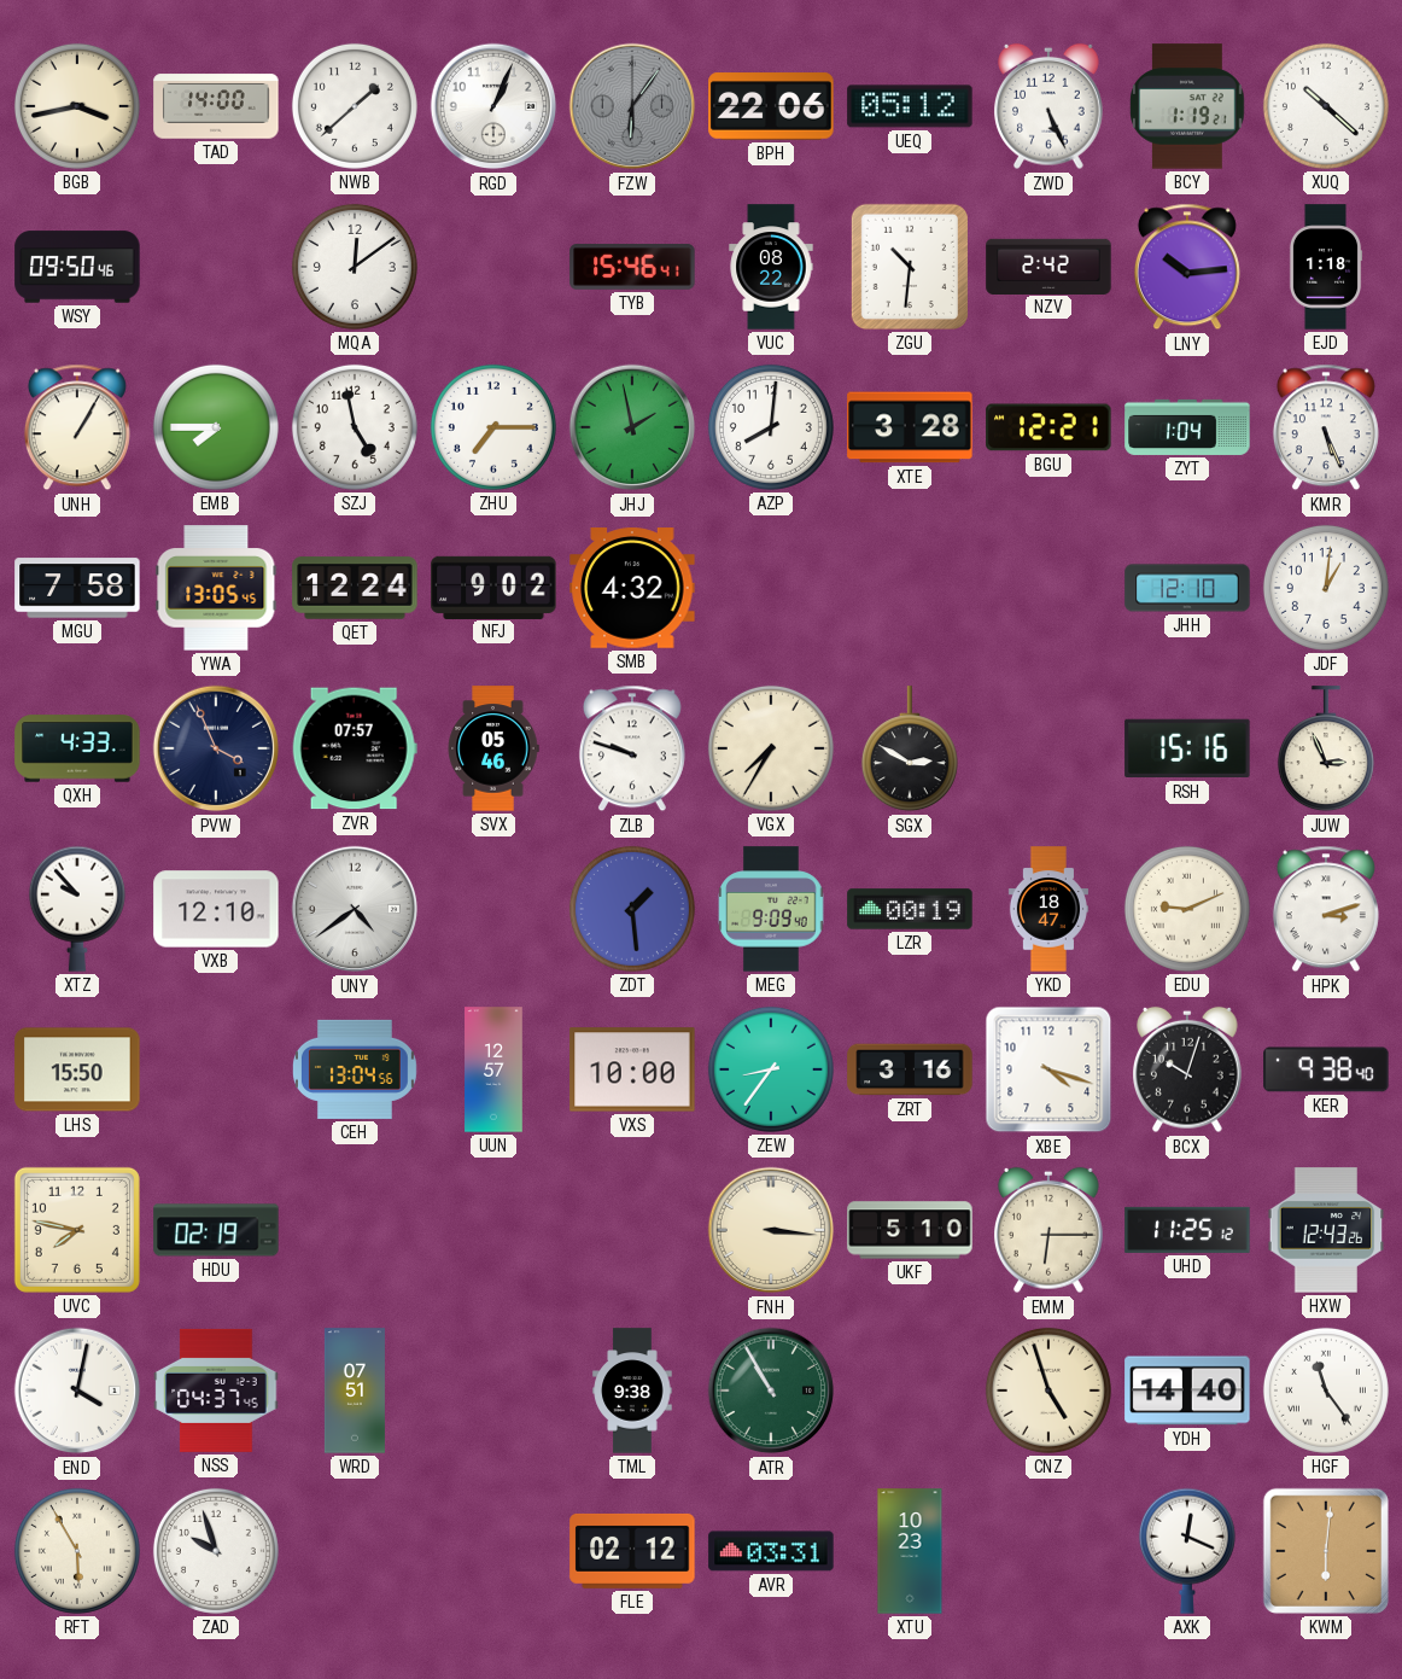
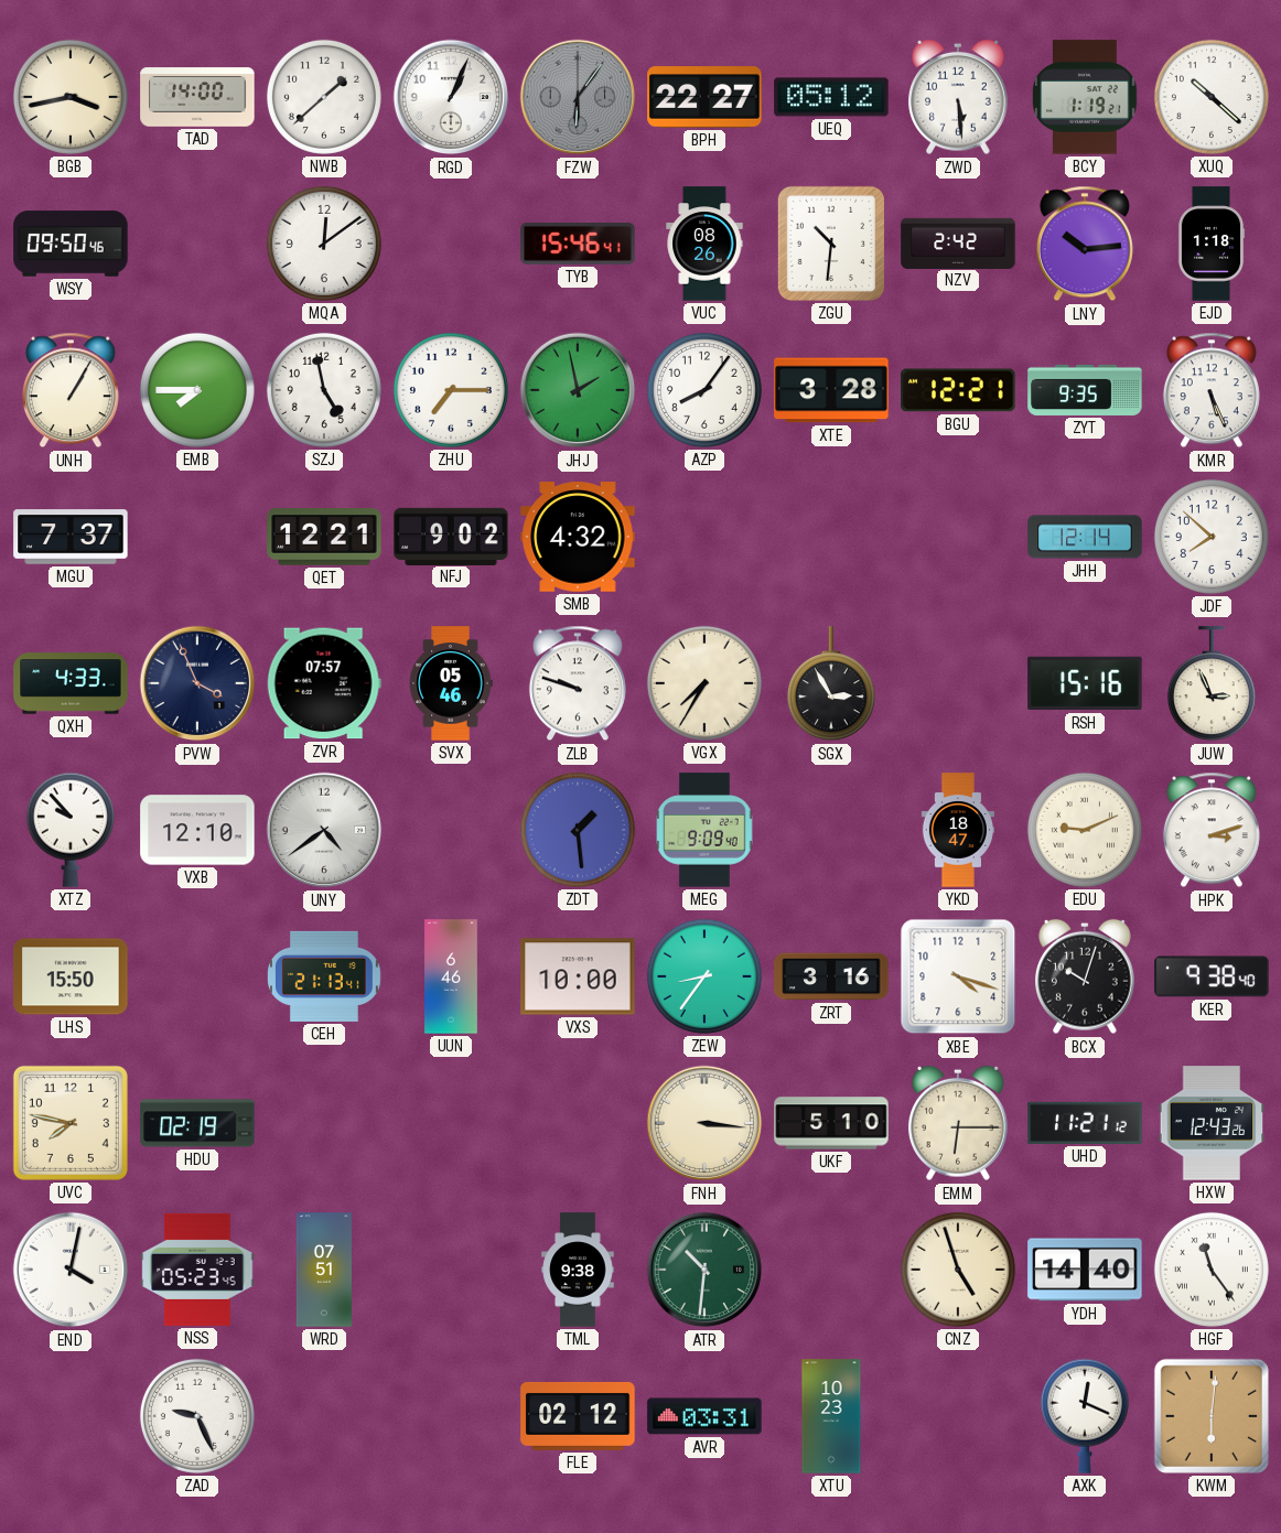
BPH: 22:06 -> 22:27 (704, 97)
ZWD: 5:26 -> 5:29 (959, 97)
VUC: 08:22 -> 08:26 (704, 244)
AZP: 8:01 -> 8:06 (704, 390)
ZYT: 1:04 -> 9:35 (1085, 390)
MGU: 7:58 -> 7:37 (71, 537)
YWA: 13:05 -> none (216, 588)
QET: 12:24 -> 12:21 (324, 537)
JHH: 12:10 -> 12:14 (1085, 537)
JDF: 1:01 -> 7:52 (1212, 537)
SGX: 2:50 -> 2:55 (831, 684)
LZR: 00:19 -> none (910, 909)
CEH: 13:04 -> 21:13 (324, 976)
UUN: 12:57 -> 6:46 (451, 976)
UHD: 11:25 -> 11:21 (1085, 1123)
NSS: 04:37 -> 05:23 (197, 1270)
ATR: 10:55 -> 10:31 (704, 1270)
RFT: 5:55 -> none (77, 1551)
ZAD: 9:57 -> 9:26 (197, 1416)
